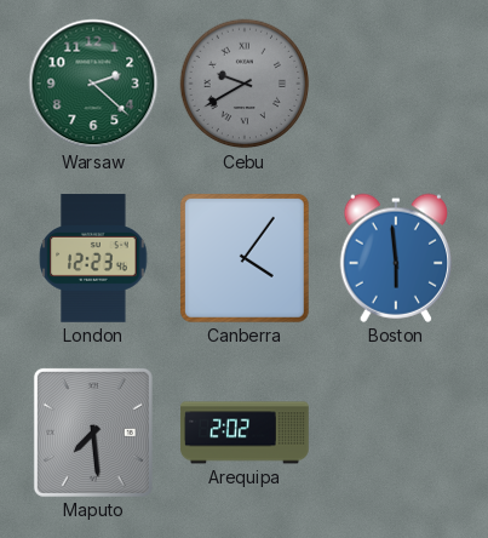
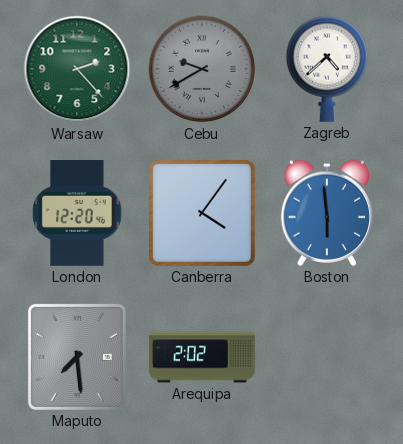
Warsaw: 2:22 -> 2:23 (77, 69)
Zagreb: none -> 4:38 (327, 69)
London: 12:23 -> 12:20 (77, 213)
